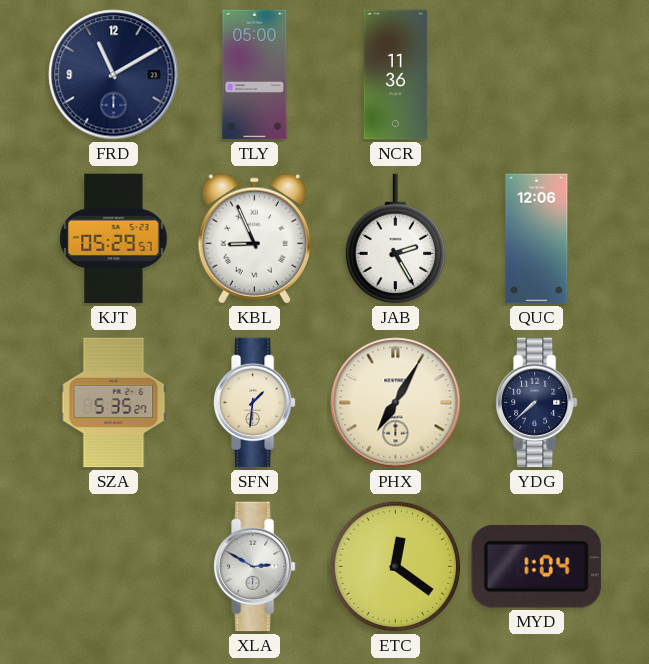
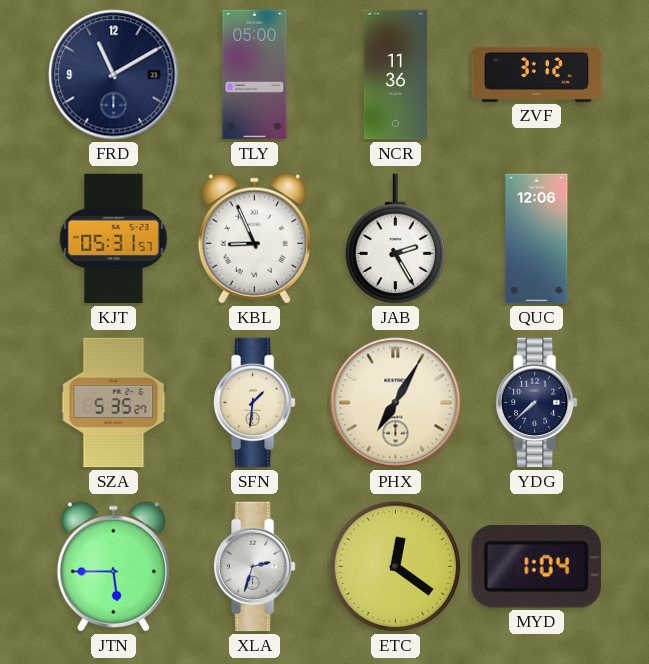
ZVF: none -> 3:12 (537, 74)
KJT: 05:29 -> 05:31 (114, 239)
JTN: none -> 5:45 (113, 567)
XLA: 2:50 -> 2:33 (254, 567)
